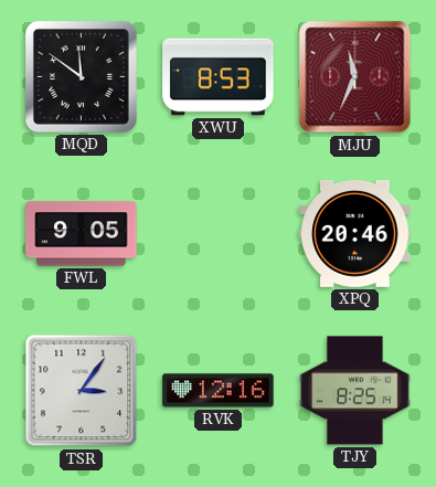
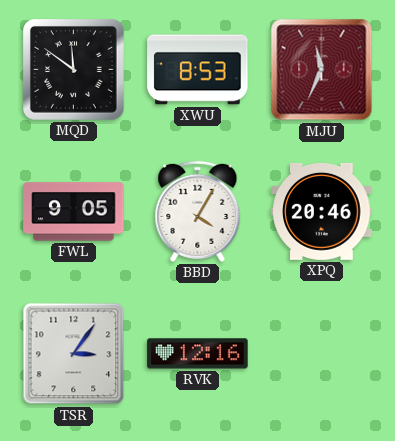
BBD: none -> 4:05 (198, 211)
TJY: 8:25 -> none (355, 391)
